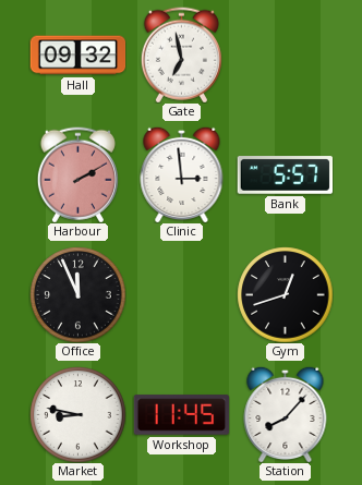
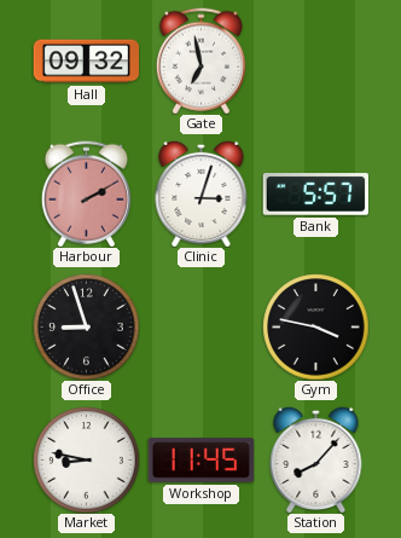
Clinic: 2:59 -> 3:03 (202, 193)
Office: 11:56 -> 8:57 (86, 326)
Gym: 12:42 -> 3:47 (315, 326)
